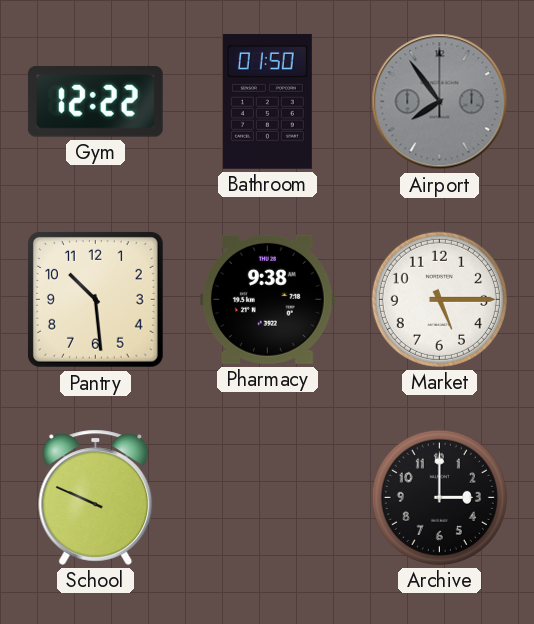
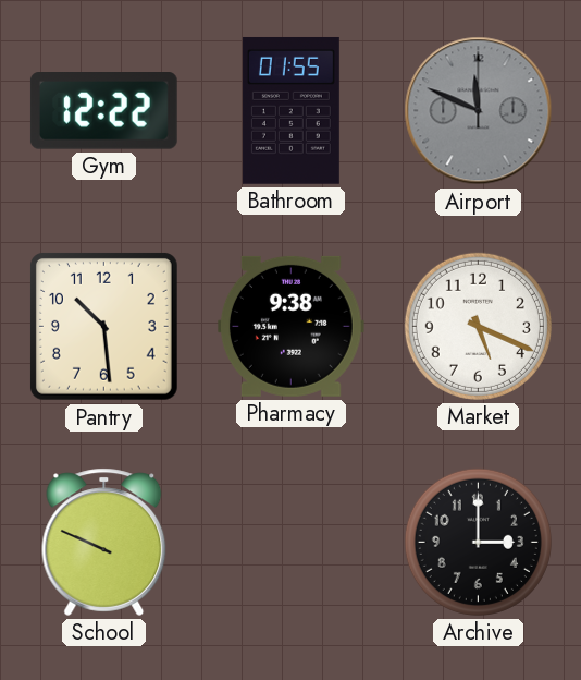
Bathroom: 01:50 -> 01:55 (290, 111)
Airport: 7:54 -> 11:49 (479, 111)
Market: 5:15 -> 5:19 (478, 326)
